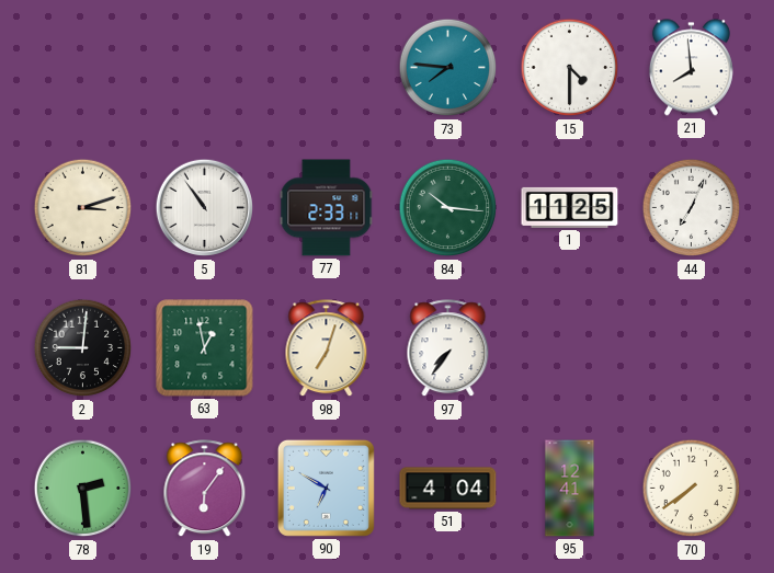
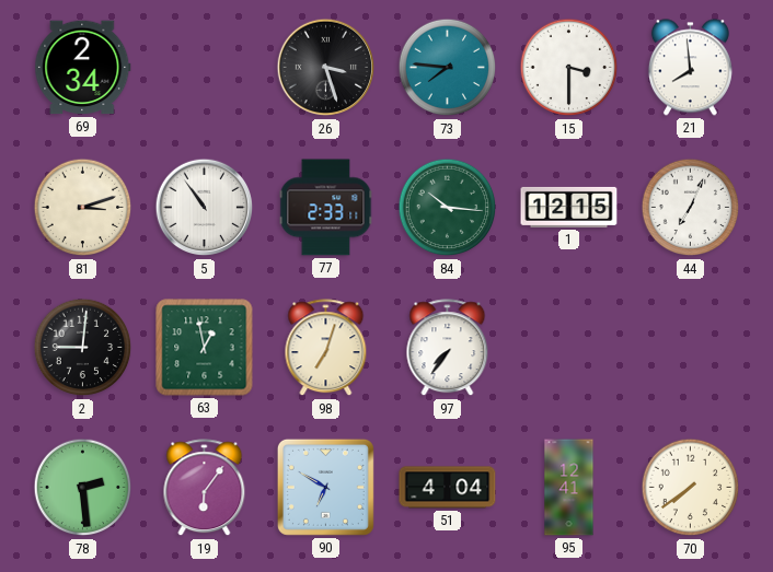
69: none -> 2:34 (83, 68)
26: none -> 3:27 (326, 68)
15: 4:30 -> 3:30 (569, 68)
1: 11:25 -> 12:15 (569, 207)
